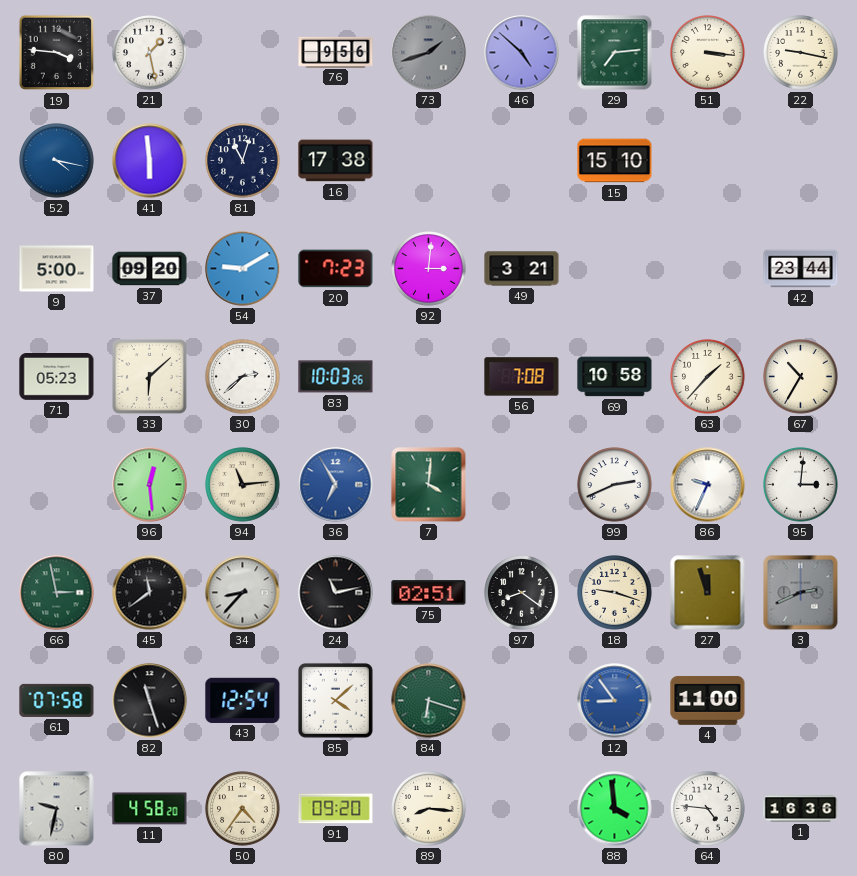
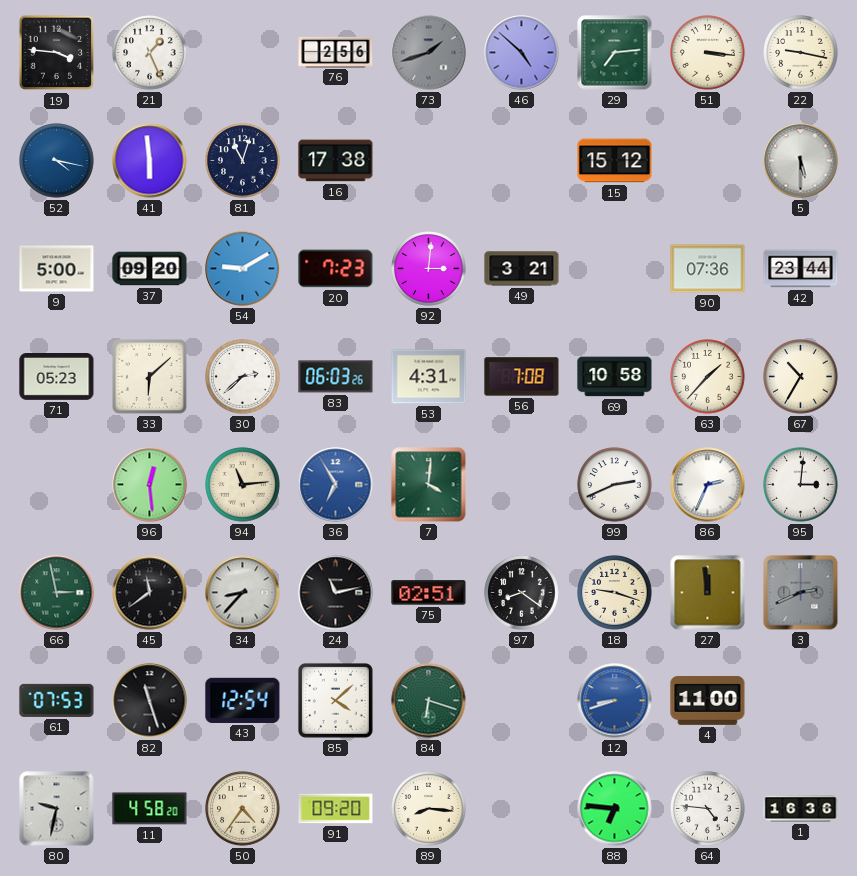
21: 1:28 -> 1:26 (150, 53)
76: 9:56 -> 2:56 (336, 52)
15: 15:10 -> 15:12 (615, 161)
5: none -> 5:30 (801, 161)
90: none -> 07:36 (708, 269)
83: 10:03 -> 06:03 (336, 377)
53: none -> 4:31 (429, 377)
86: 9:34 -> 2:34 (708, 485)
27: 11:57 -> 11:59 (708, 593)
61: 07:58 -> 07:53 (57, 700)
12: 8:54 -> 8:42 (615, 701)
88: 3:59 -> 6:46 (615, 809)
